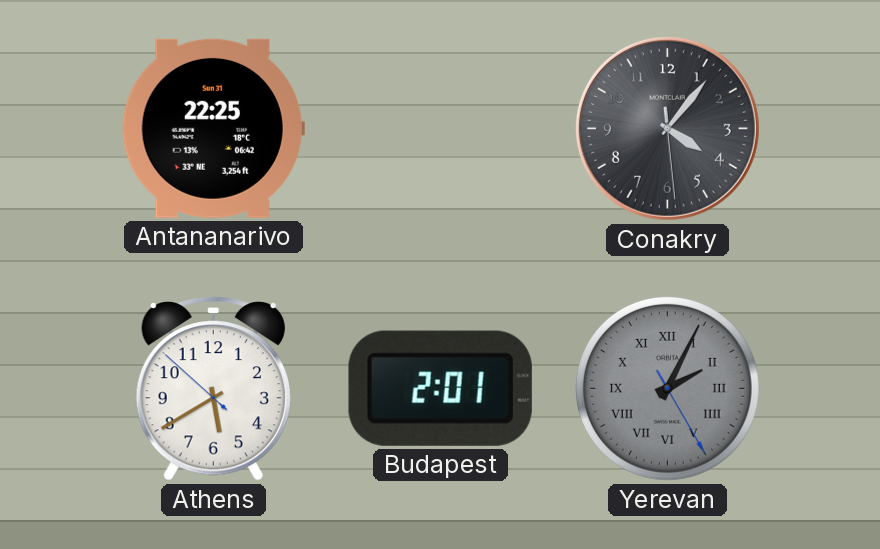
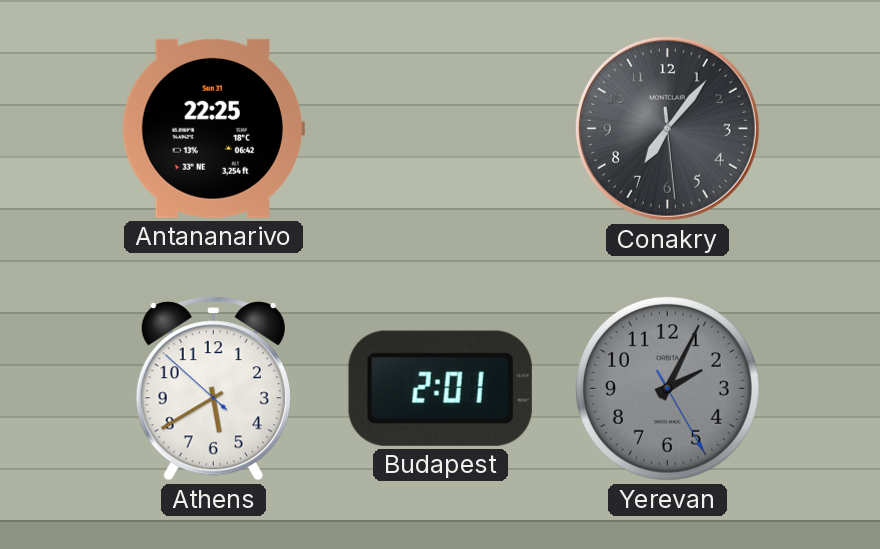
Conakry: 4:06 -> 7:06 (667, 128)
Yerevan numerals: Roman -> Arabic (667, 388)
